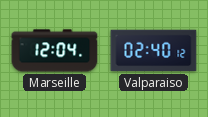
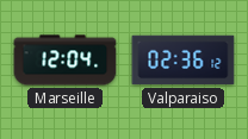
Valparaiso: 02:40 -> 02:36 (184, 61)
